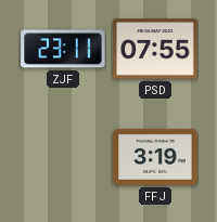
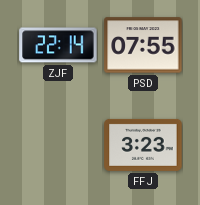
ZJF: 23:11 -> 22:14 (58, 45)
FFJ: 3:19 -> 3:23 (143, 145)
